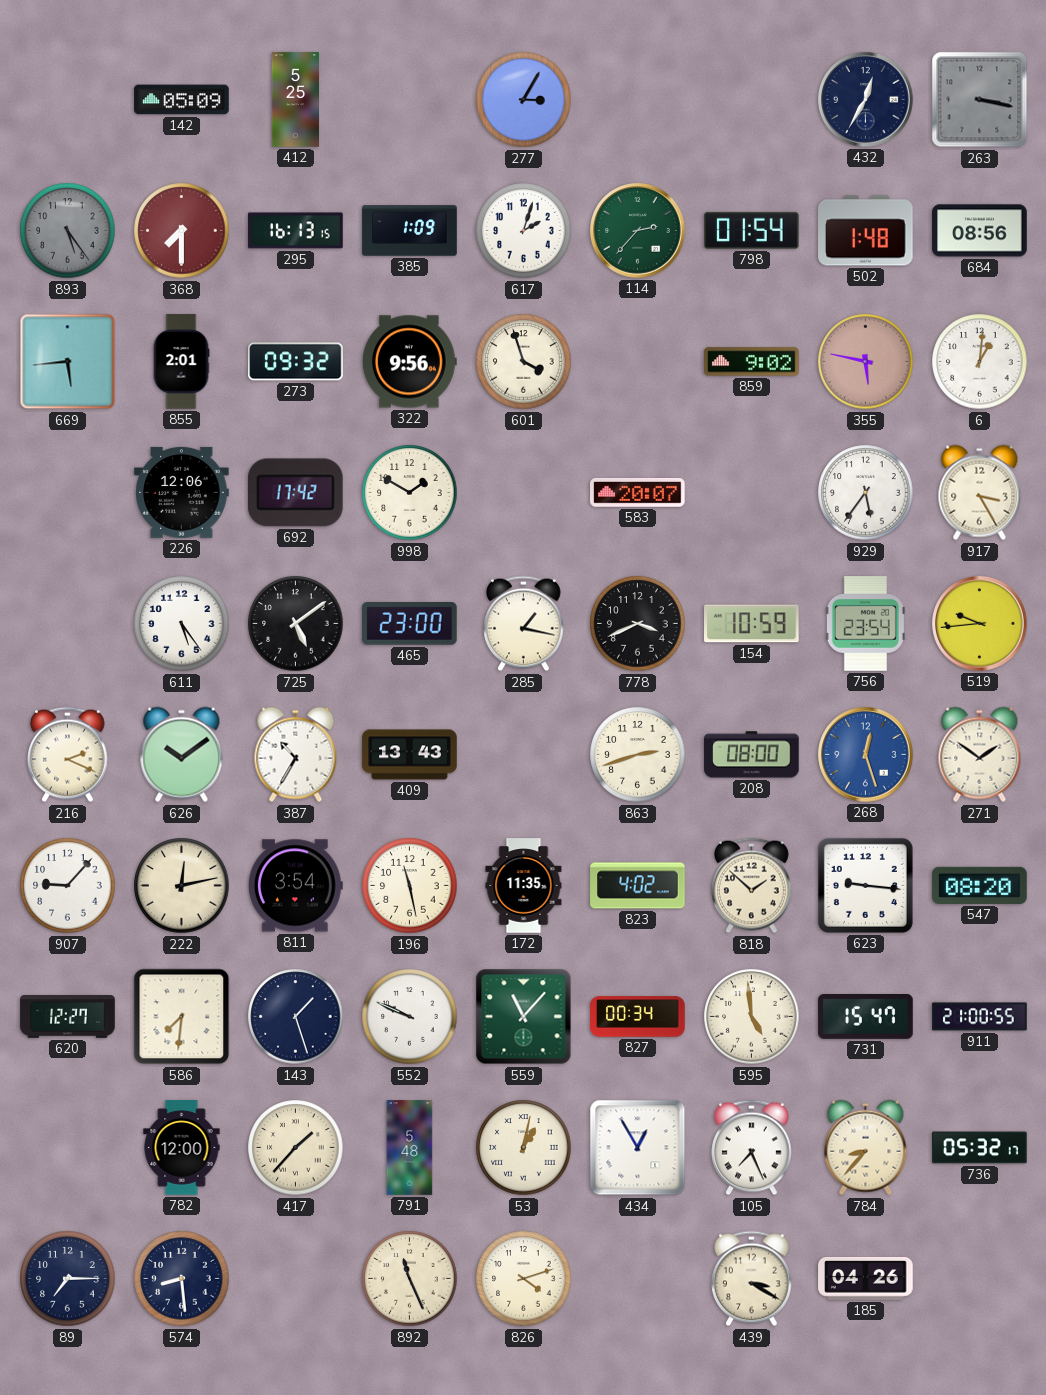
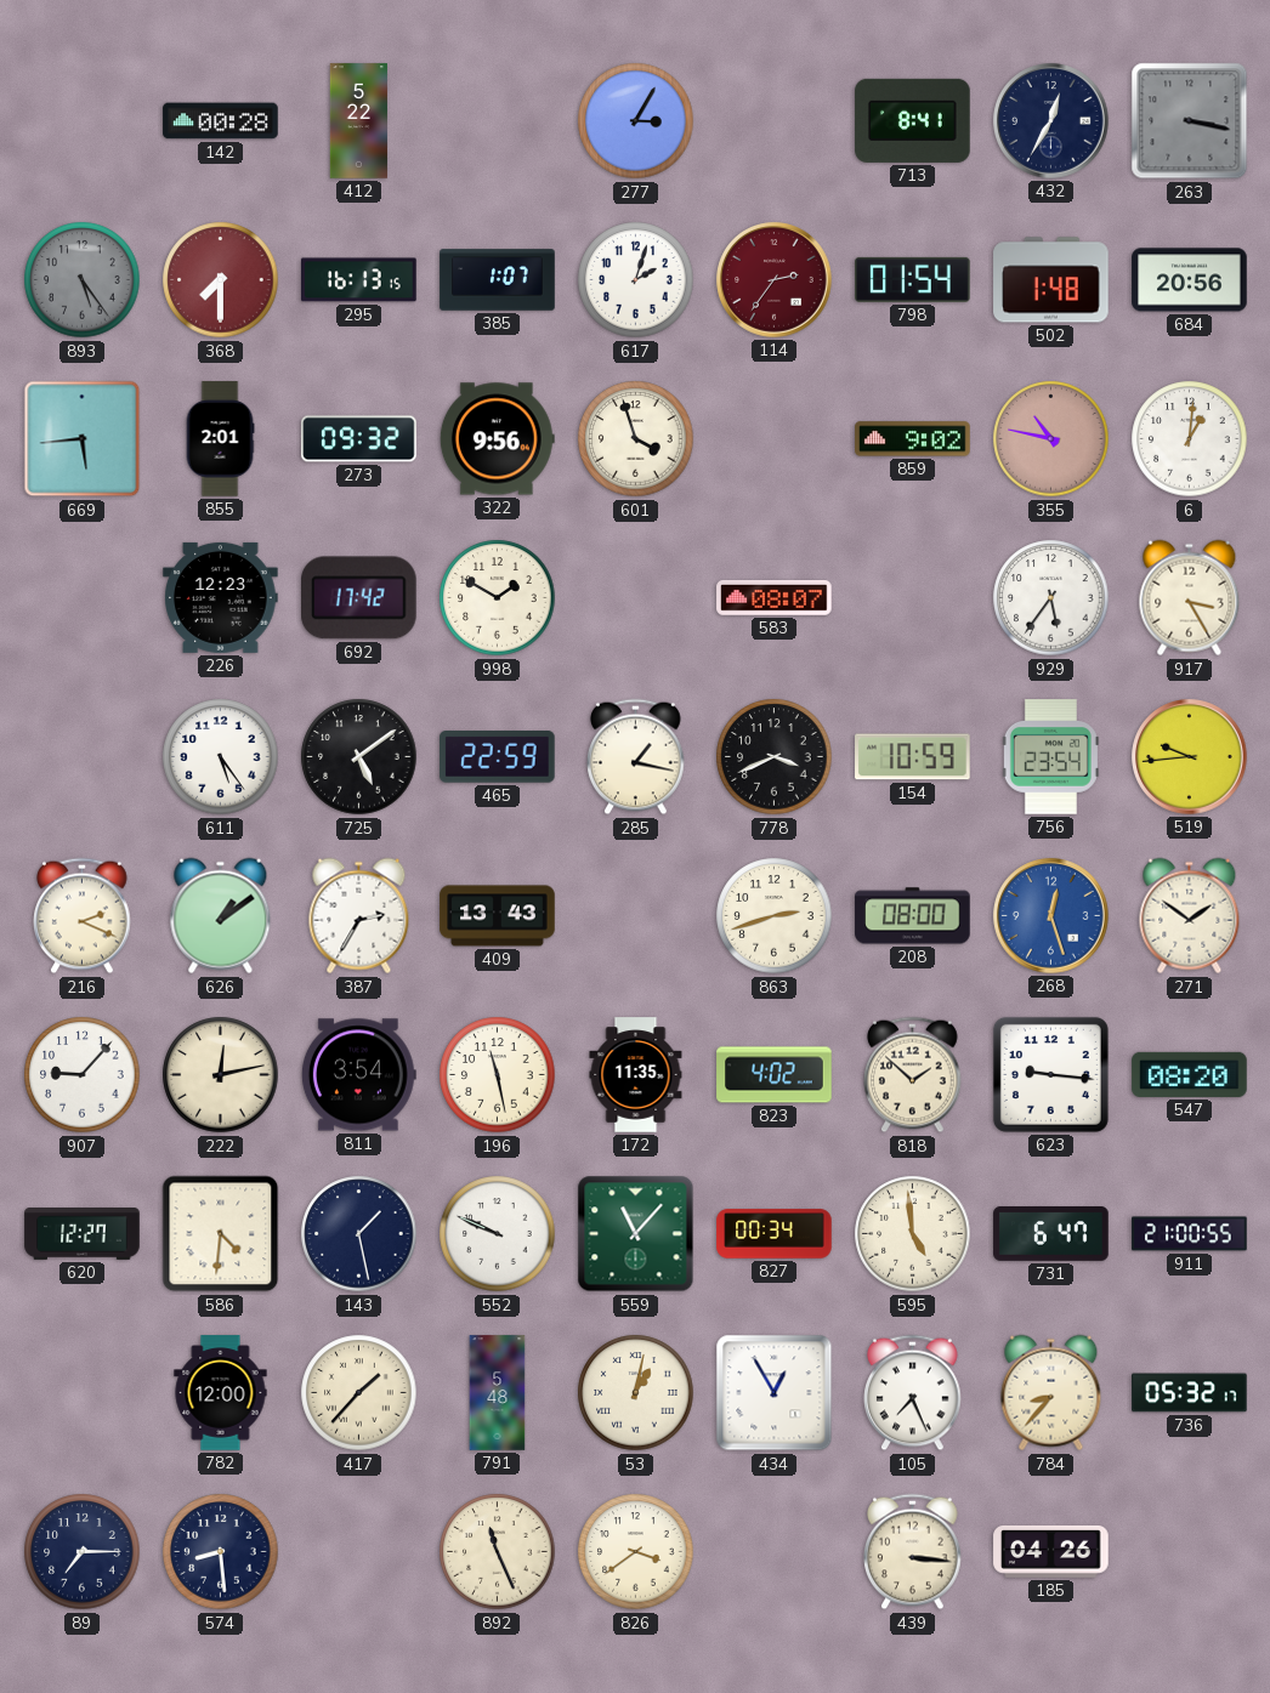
142: 05:09 -> 00:28 (221, 121)
412: 5:25 -> 5:22 (359, 121)
713: none -> 8:41 (913, 120)
385: 1:09 -> 1:07 (498, 280)
114: 2:37 -> 2:36 (775, 280)
114 dial: green -> burgundy (775, 280)
684: 08:56 -> 20:56 (1190, 280)
355: 5:47 -> 10:47 (1051, 439)
226: 12:06 -> 12:23 (221, 597)
583: 20:07 -> 08:07 (775, 598)
465: 23:00 -> 22:59 (498, 757)
626: 10:09 -> 1:09 (221, 916)
387: 10:35 -> 2:35 (359, 916)
586: 7:31 -> 4:31 (221, 1234)
143: 1:27 -> 1:28 (359, 1234)
731: 15:47 -> 6:47 (1051, 1234)
826: 4:12 -> 3:39 (636, 1552)
439: 3:20 -> 3:16 (913, 1552)
